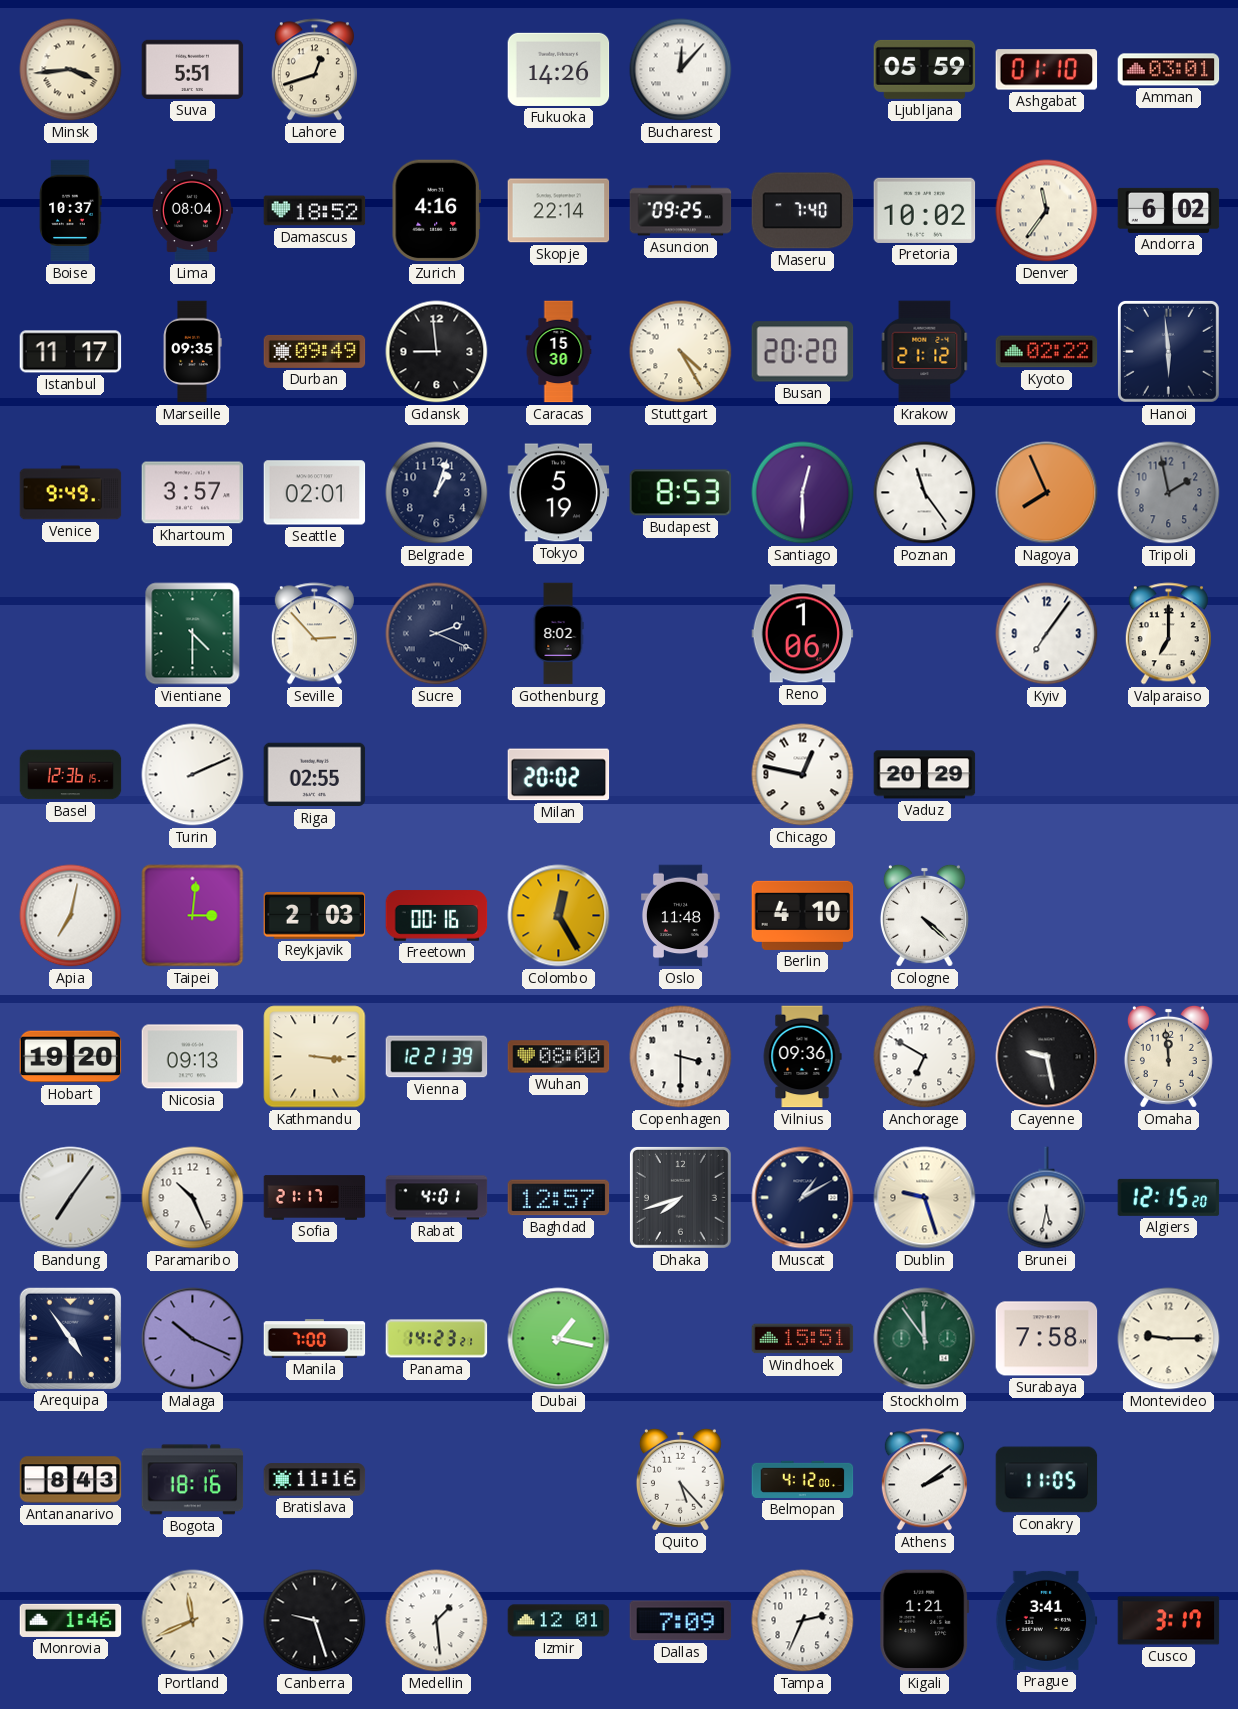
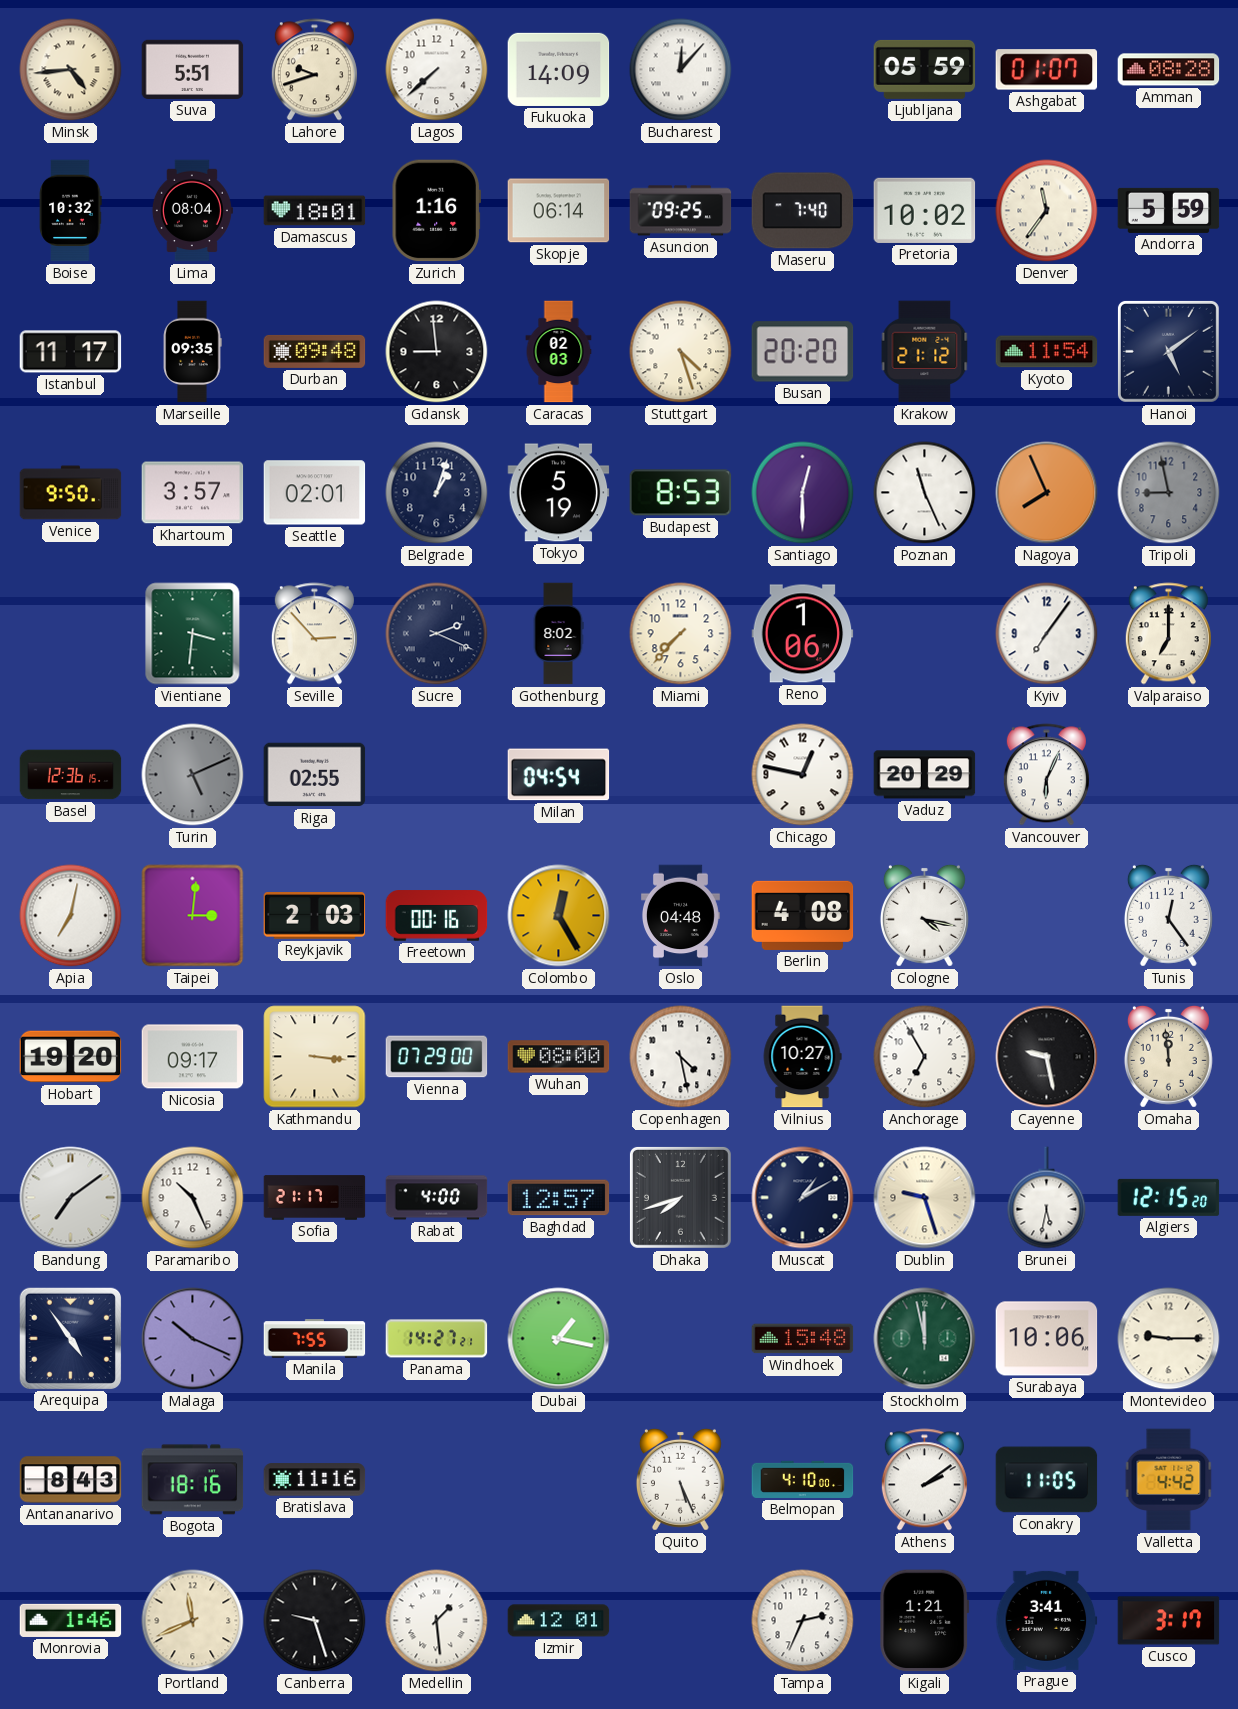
Minsk: 3:44 -> 4:44 (71, 70)
Lahore: 12:42 -> 9:42 (314, 70)
Lagos: none -> 7:38 (437, 70)
Fukuoka: 14:26 -> 14:09 (559, 69)
Ashgabat: 01:10 -> 01:07 (1047, 70)
Amman: 03:01 -> 08:28 (1169, 70)
Boise: 10:37 -> 10:32 (71, 211)
Damascus: 18:52 -> 18:01 (315, 211)
Zurich: 4:16 -> 1:16 (436, 211)
Skopje: 22:14 -> 06:14 (559, 211)
Andorra: 6:02 -> 5:59 (1169, 210)
Durban: 09:49 -> 09:48 (315, 351)
Caracas: 15:30 -> 02:03 (559, 352)
Stuttgart: 4:25 -> 4:27 (681, 352)
Kyoto: 02:22 -> 11:54 (1047, 352)
Hanoi: 5:59 -> 5:09 (1168, 351)
Venice: 9:49 -> 9:50 (71, 493)
Poznan: 11:24 -> 11:26 (925, 493)
Tripoli: 1:58 -> 8:58 (1169, 493)
Vientiane: 4:30 -> 3:31 (193, 634)
Miami: none -> 7:37 (681, 634)
Turin: 2:11 -> 5:11 (193, 775)
Turin dial: white -> grey (193, 775)
Milan: 20:02 -> 04:54 (559, 775)
Vancouver: none -> 6:04 (1046, 775)
Oslo: 11:48 -> 04:48 (680, 916)
Berlin: 4:10 -> 4:08 (803, 915)
Cologne: 4:22 -> 4:17 (924, 915)
Tunis: none -> 12:24 (1168, 915)
Nicosia: 09:13 -> 09:17 (193, 1057)
Vienna: 12:21 -> 07:29 (437, 1057)
Copenhagen: 3:30 -> 4:28 (681, 1057)
Vilnius: 09:36 -> 10:27 (802, 1057)
Anchorage: 6:50 -> 6:55 (925, 1057)
Bandung: 7:06 -> 7:09 (71, 1198)
Rabat: 4:01 -> 4:00 (437, 1198)
Manila: 7:00 -> 7:55 (315, 1339)
Panama: 14:23 -> 14:27 (437, 1339)
Windhoek: 15:51 -> 15:48 (803, 1339)
Stockholm: 11:54 -> 11:58 (925, 1339)
Surabaya: 7:58 -> 10:06 (1047, 1339)
Quito: 5:23 -> 5:26 (680, 1479)
Belmopan: 4:12 -> 4:10 (803, 1479)
Valletta: none -> 4:42 (1169, 1480)
Dallas: 7:09 -> none (681, 1621)
